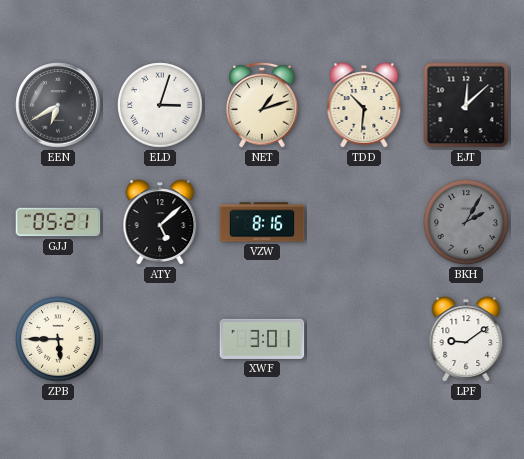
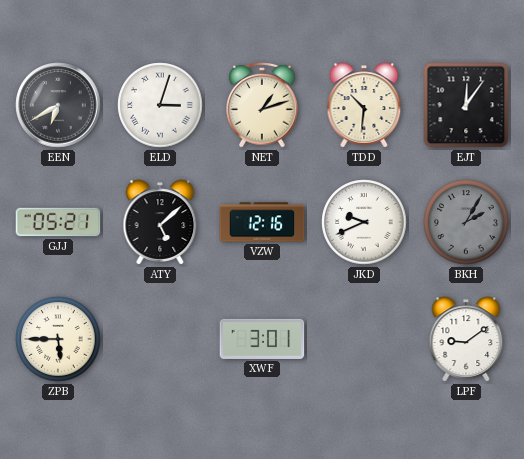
EJT: 12:08 -> 12:06 (466, 105)
VZW: 8:16 -> 12:16 (262, 222)
JKD: none -> 9:41 (364, 222)
